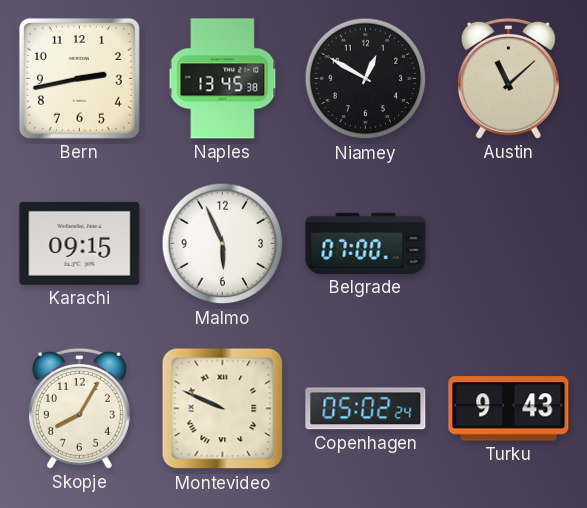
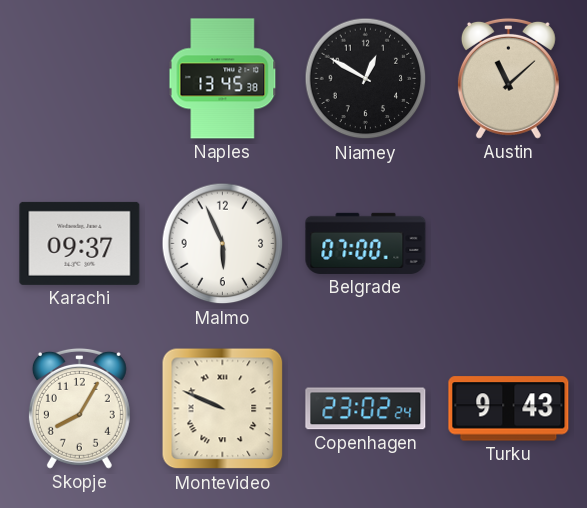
Bern: 2:43 -> none (79, 78)
Karachi: 09:15 -> 09:37 (80, 243)
Copenhagen: 05:02 -> 23:02 (366, 409)
